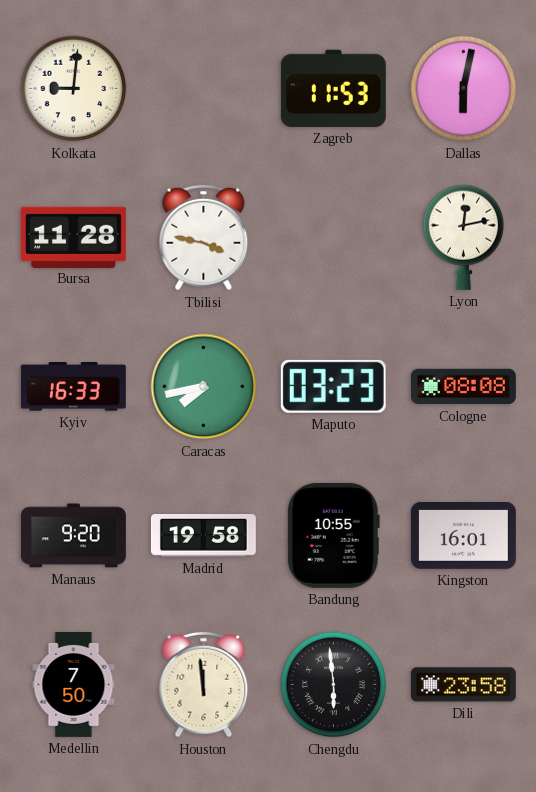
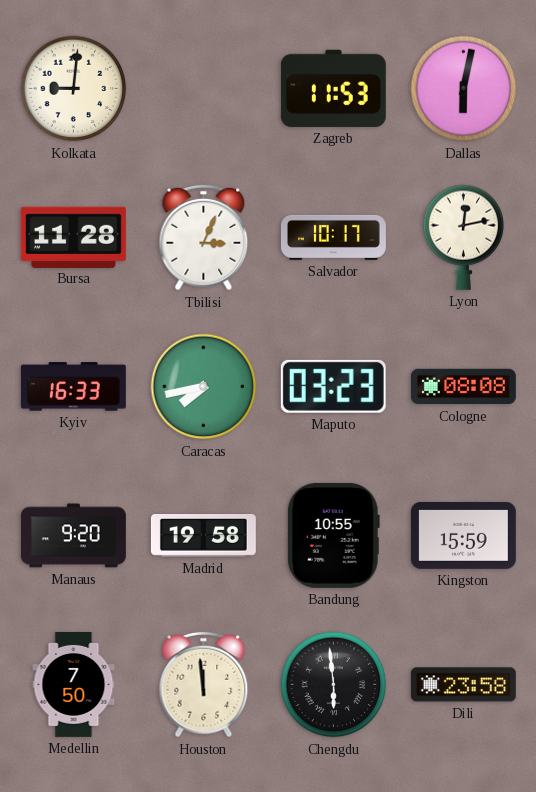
Tbilisi: 3:47 -> 3:04 (204, 238)
Salvador: none -> 10:17 (333, 237)
Kingston: 16:01 -> 15:59 (463, 535)
